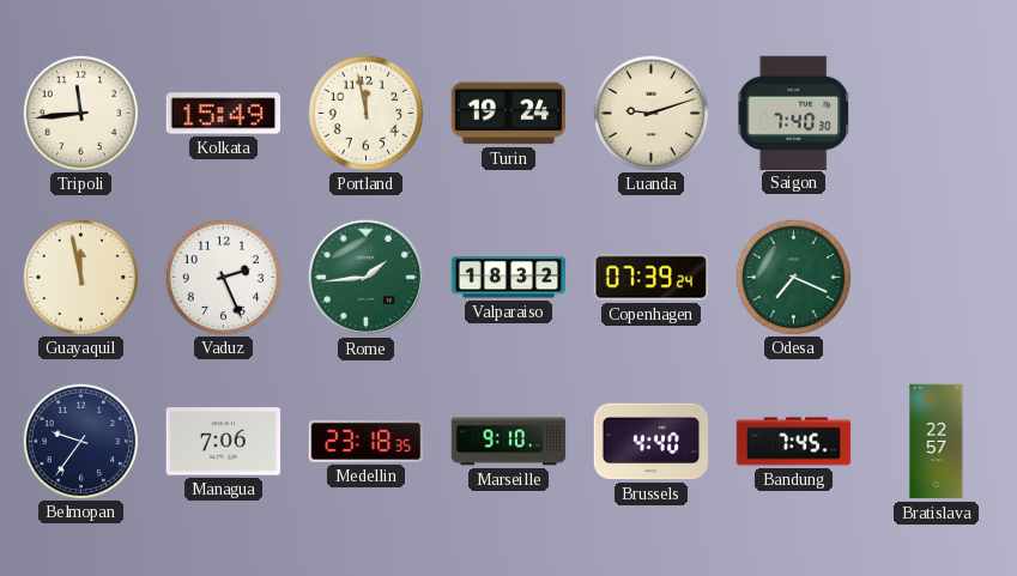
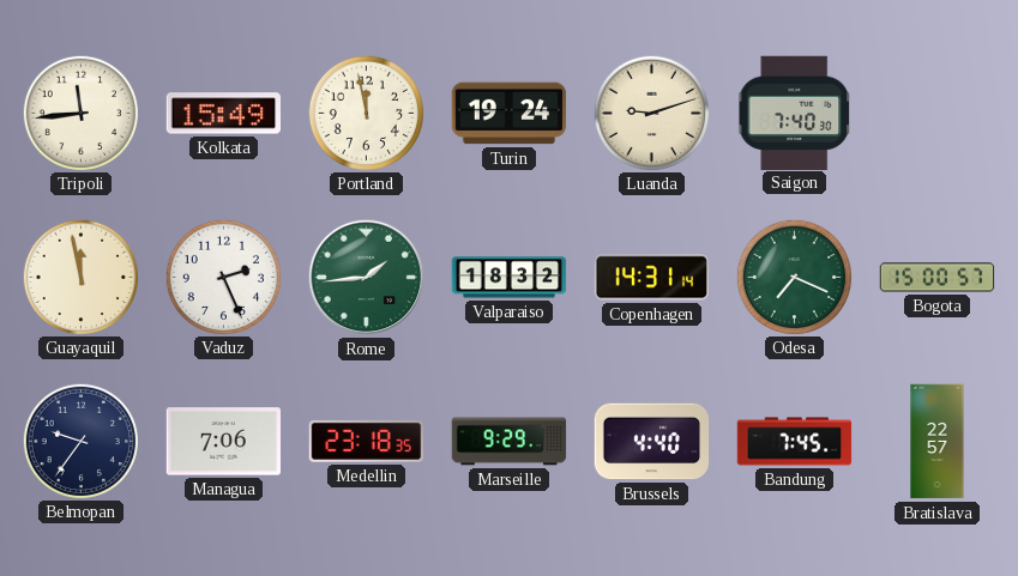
Copenhagen: 07:39 -> 14:31 (652, 278)
Bogota: none -> 15:00 (938, 278)
Marseille: 9:10 -> 9:29 (510, 442)
